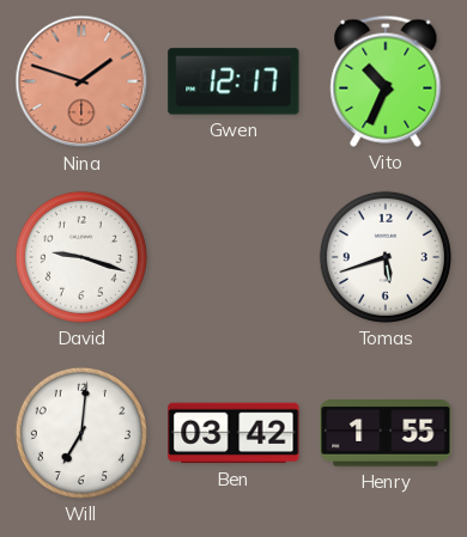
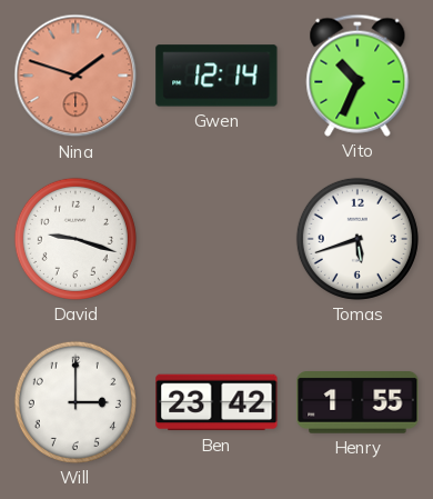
Gwen: 12:17 -> 12:14 (216, 76)
Will: 7:01 -> 3:00 (75, 402)
Ben: 03:42 -> 23:42 (216, 402)
